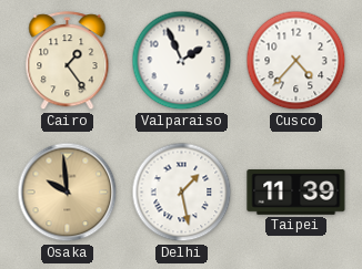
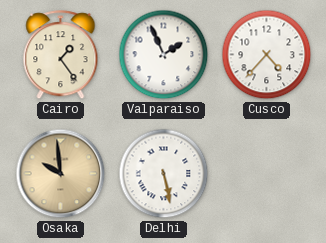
Delhi: 1:28 -> 5:28 (164, 174)
Taipei: 11:39 -> none (296, 193)
